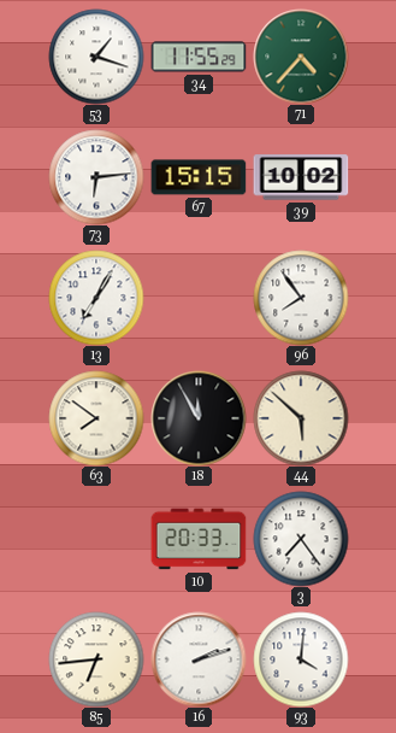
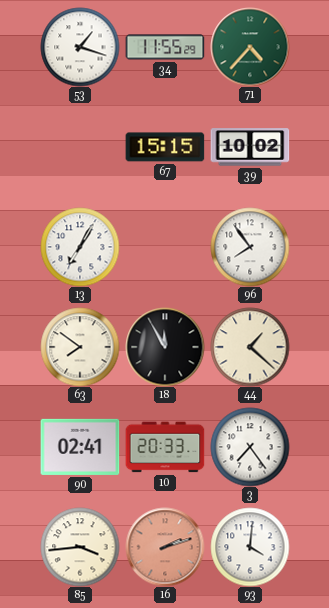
73: 6:14 -> none (96, 177)
44: 5:52 -> 1:22 (250, 347)
90: none -> 02:41 (80, 447)
85: 6:44 -> 3:44 (80, 547)
16 dial: white -> salmon (165, 547)
